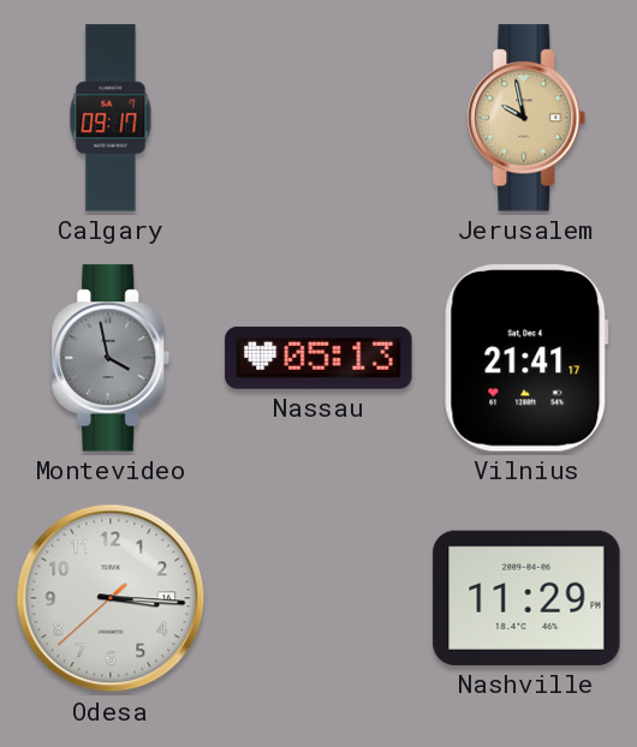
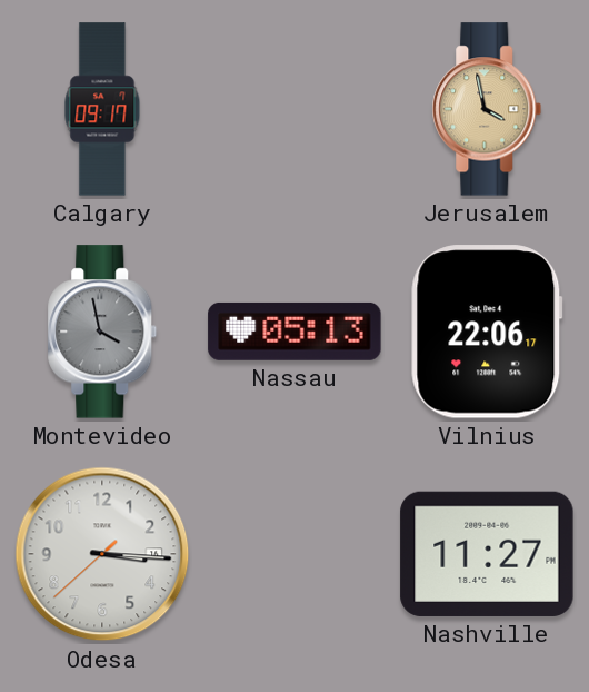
Jerusalem: 9:58 -> 3:58 (487, 109)
Vilnius: 21:41 -> 22:06 (487, 332)
Nashville: 11:29 -> 11:27 (487, 554)
